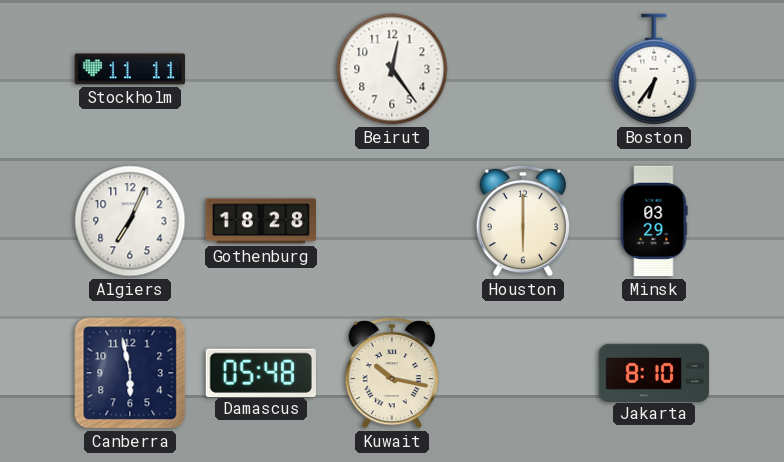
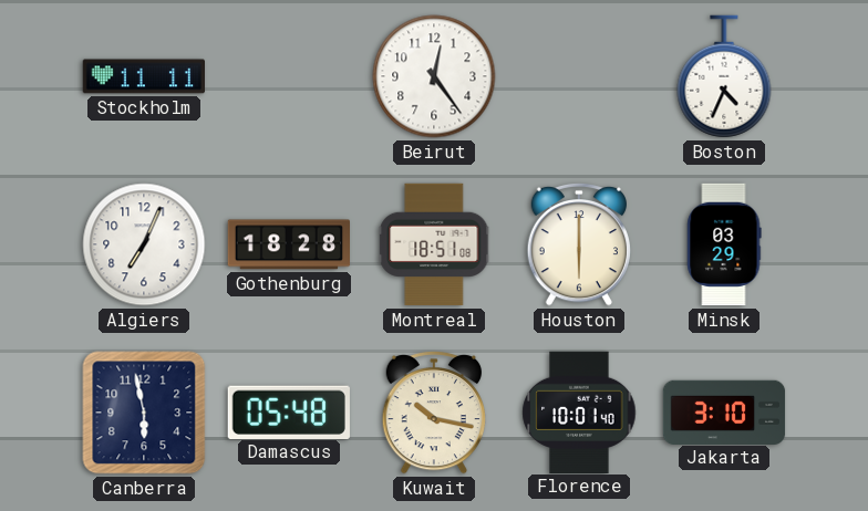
Boston: 6:36 -> 4:34 (724, 76)
Montreal: none -> 18:51 (434, 244)
Florence: none -> 10:01 (579, 411)
Jakarta: 8:10 -> 3:10 (724, 411)
